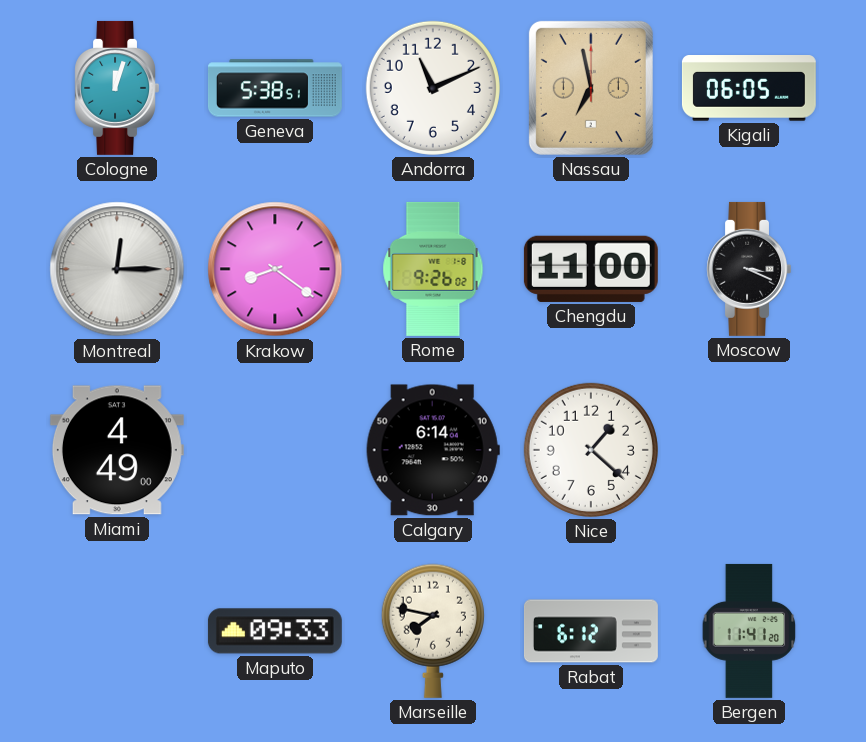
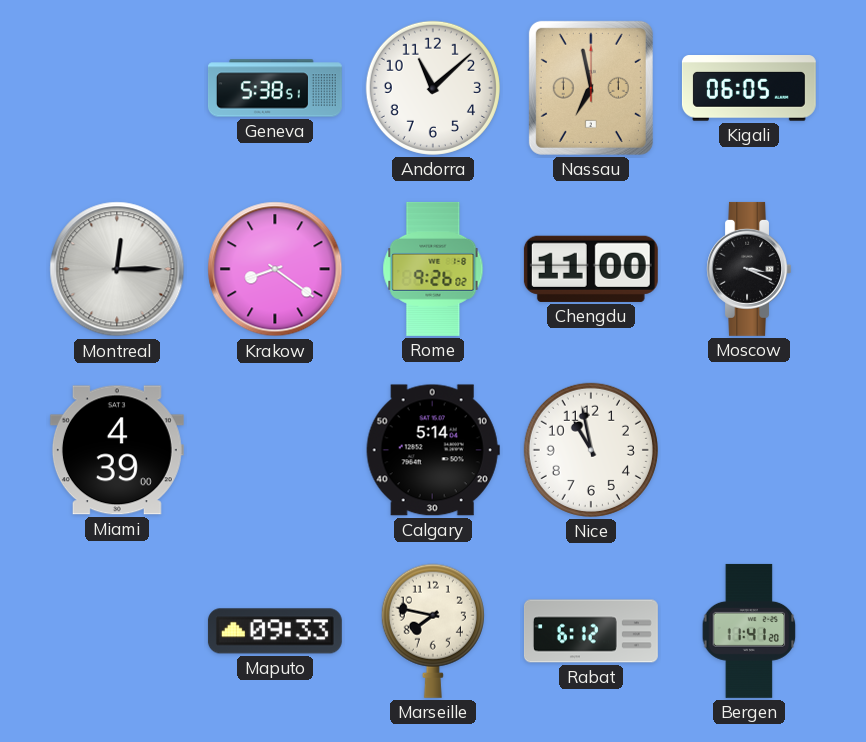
Cologne: 12:03 -> none (116, 88)
Andorra: 11:11 -> 11:08 (433, 88)
Miami: 4:49 -> 4:39 (117, 450)
Calgary: 6:14 -> 5:14 (433, 450)
Nice: 1:22 -> 10:58 (591, 450)
